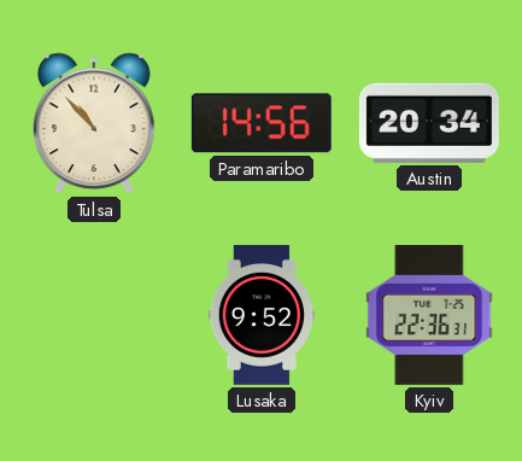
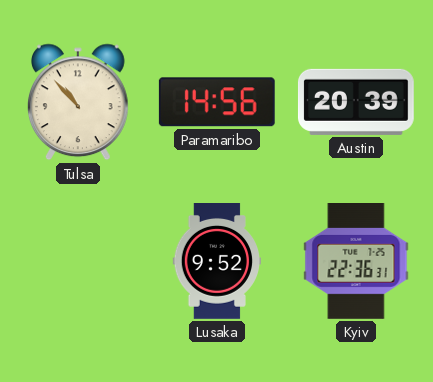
Austin: 20:34 -> 20:39 (356, 102)
